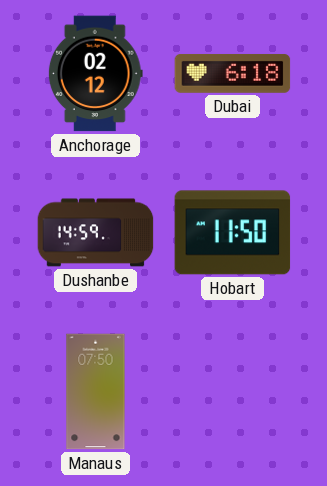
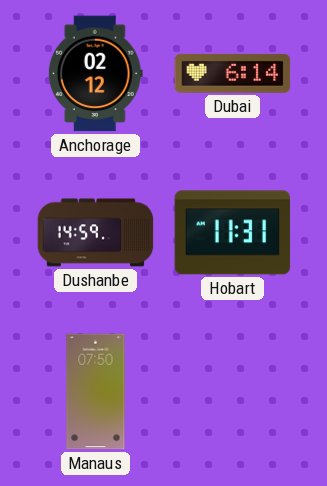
Dubai: 6:18 -> 6:14 (233, 73)
Hobart: 11:50 -> 11:31 (233, 233)
